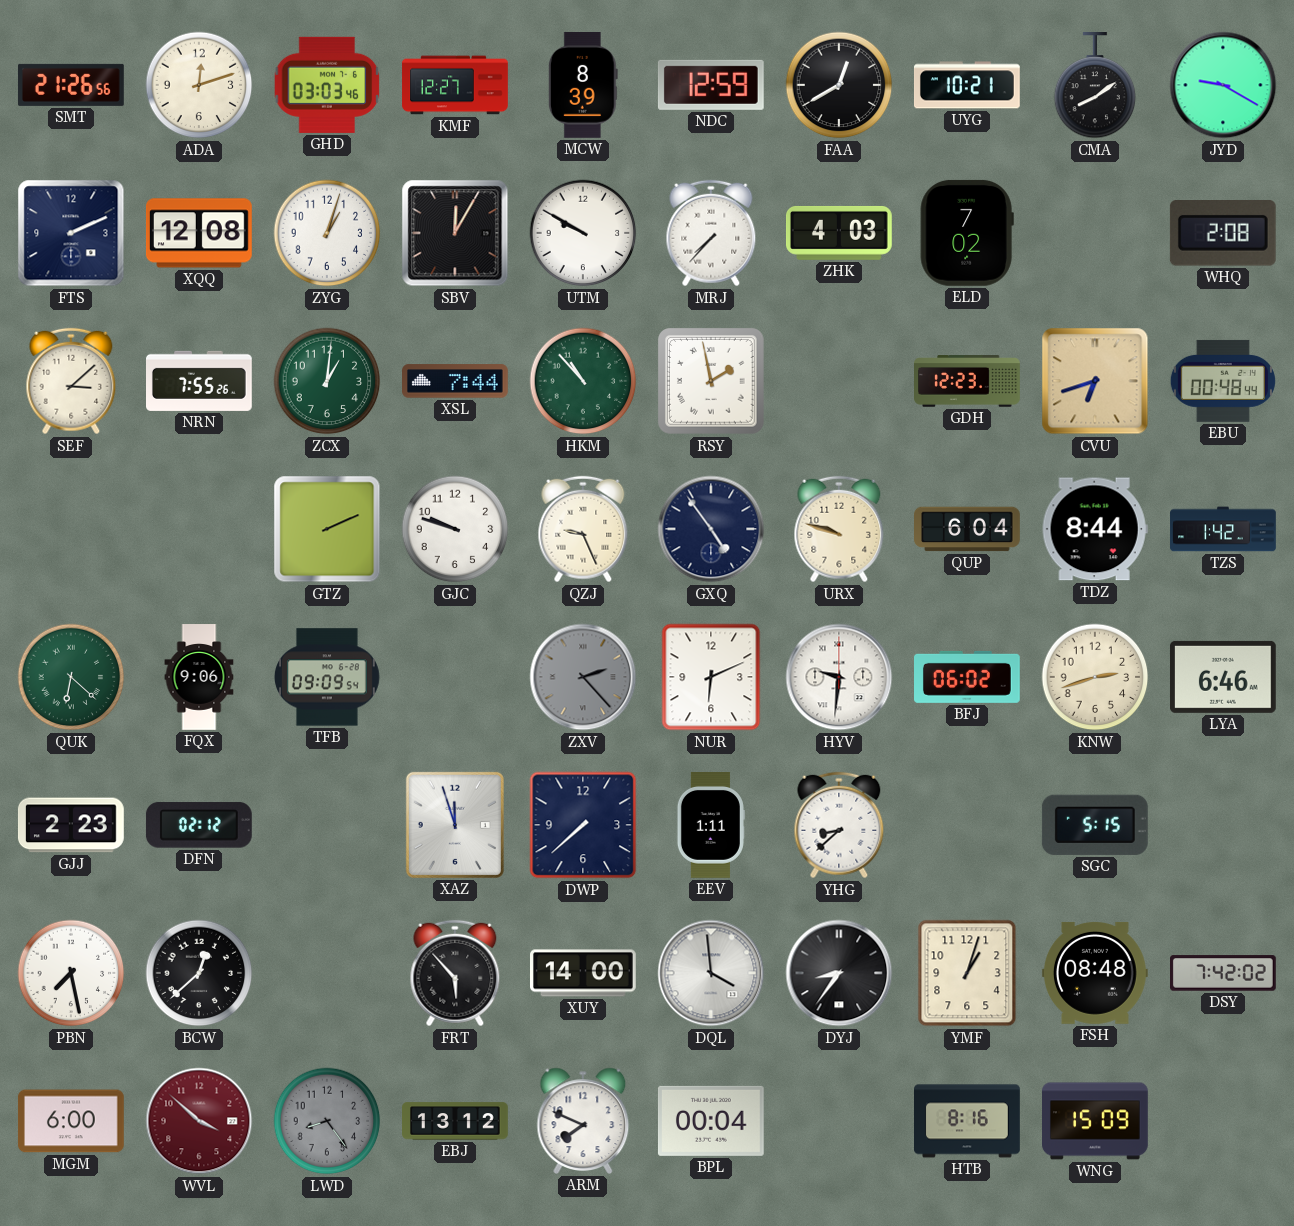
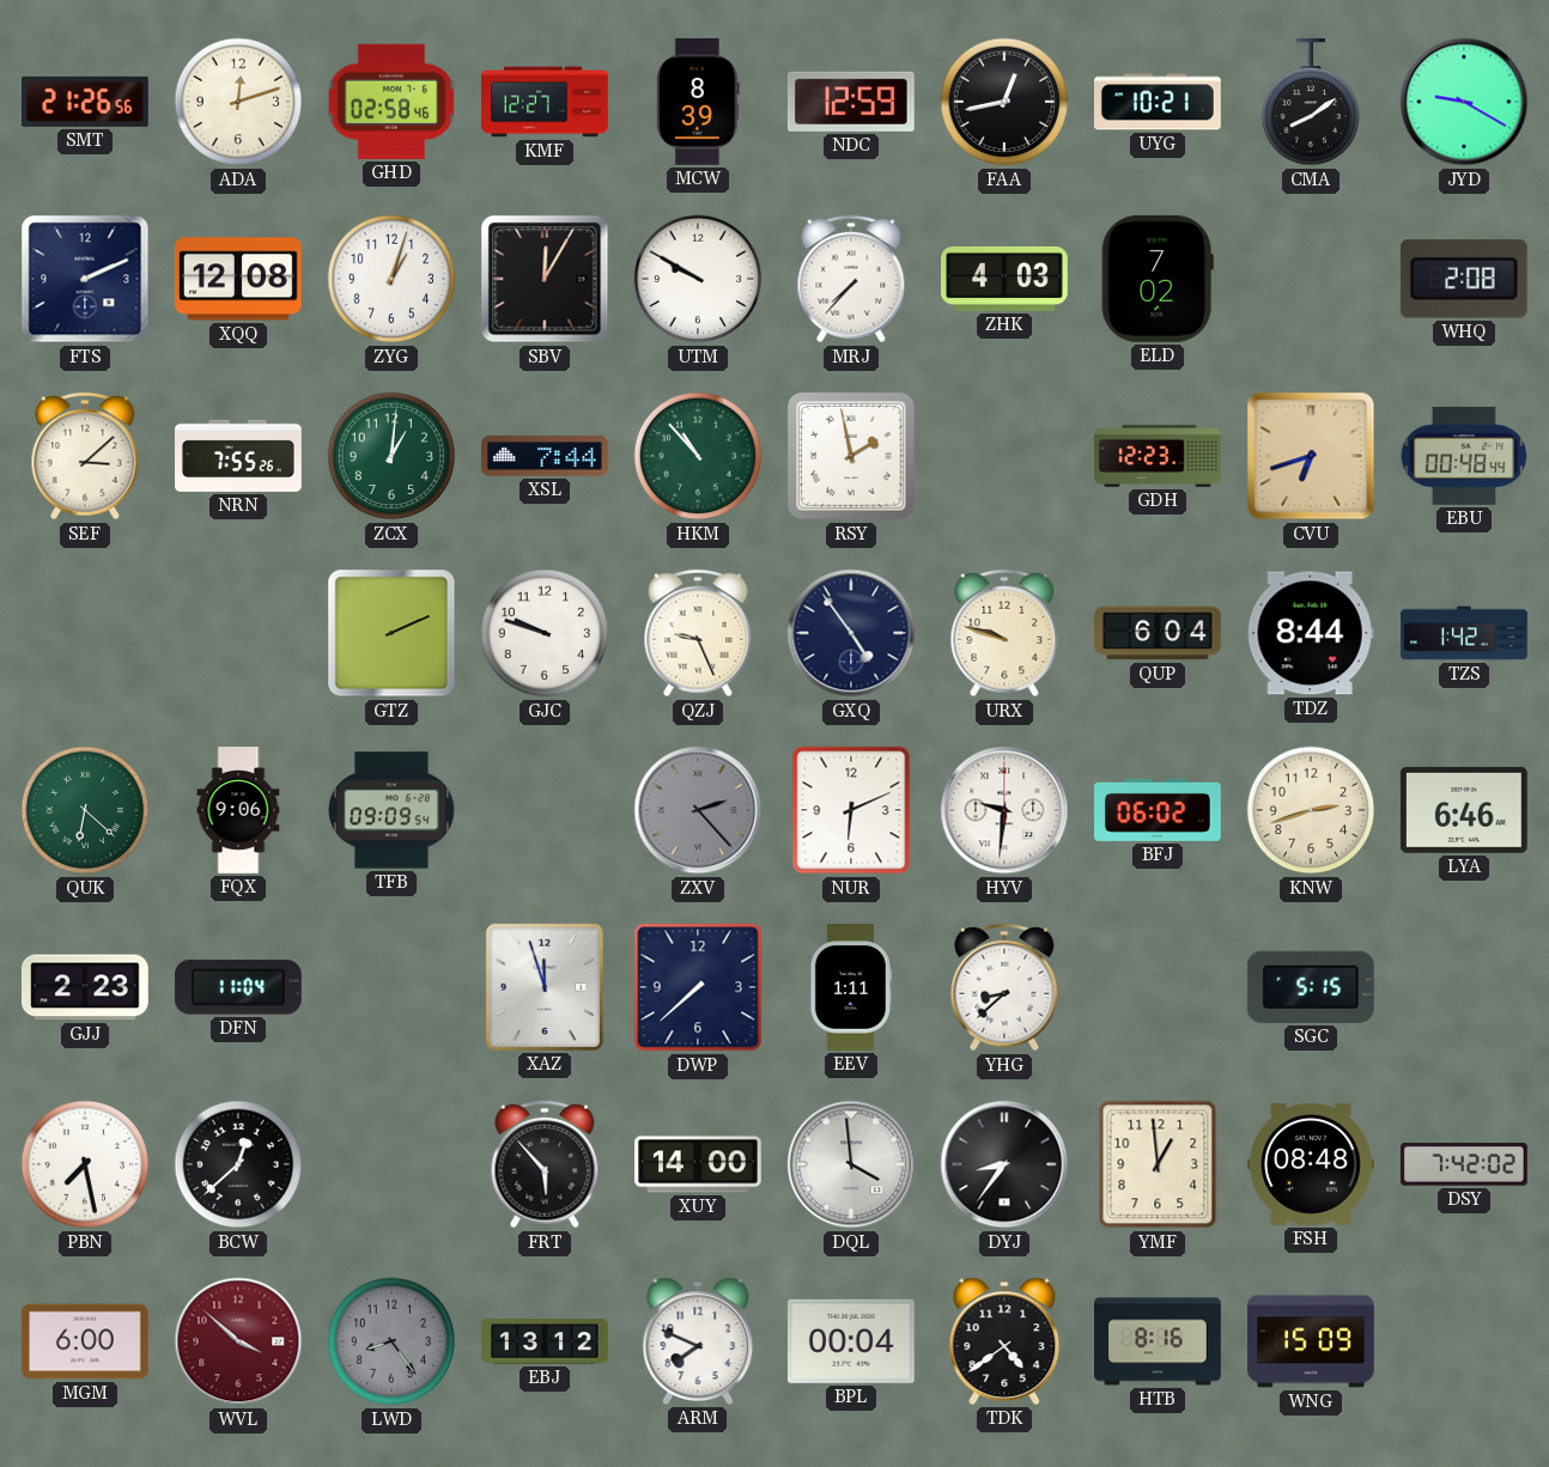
GHD: 03:03 -> 02:58 (391, 102)
FAA: 12:40 -> 12:43 (1004, 102)
DFN: 02:12 -> 11:04 (238, 987)
YMF: 1:03 -> 12:59 (1158, 1164)
TDK: none -> 4:39 (1004, 1341)
